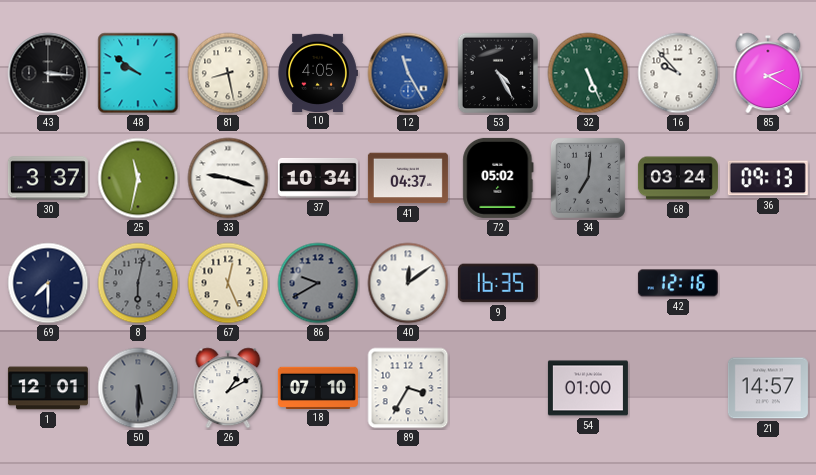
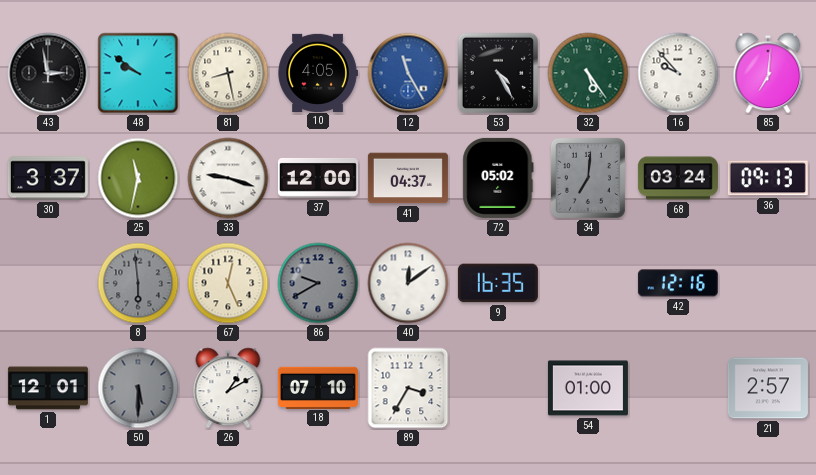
43: 3:16 -> 2:58 (48, 73)
32: 5:26 -> 5:24 (588, 73)
85: 2:20 -> 7:01 (768, 73)
37: 10:34 -> 12:00 (318, 178)
69: 7:30 -> none (48, 283)
8: 6:02 -> 5:59 (138, 283)
21: 14:57 -> 2:57 (768, 388)
